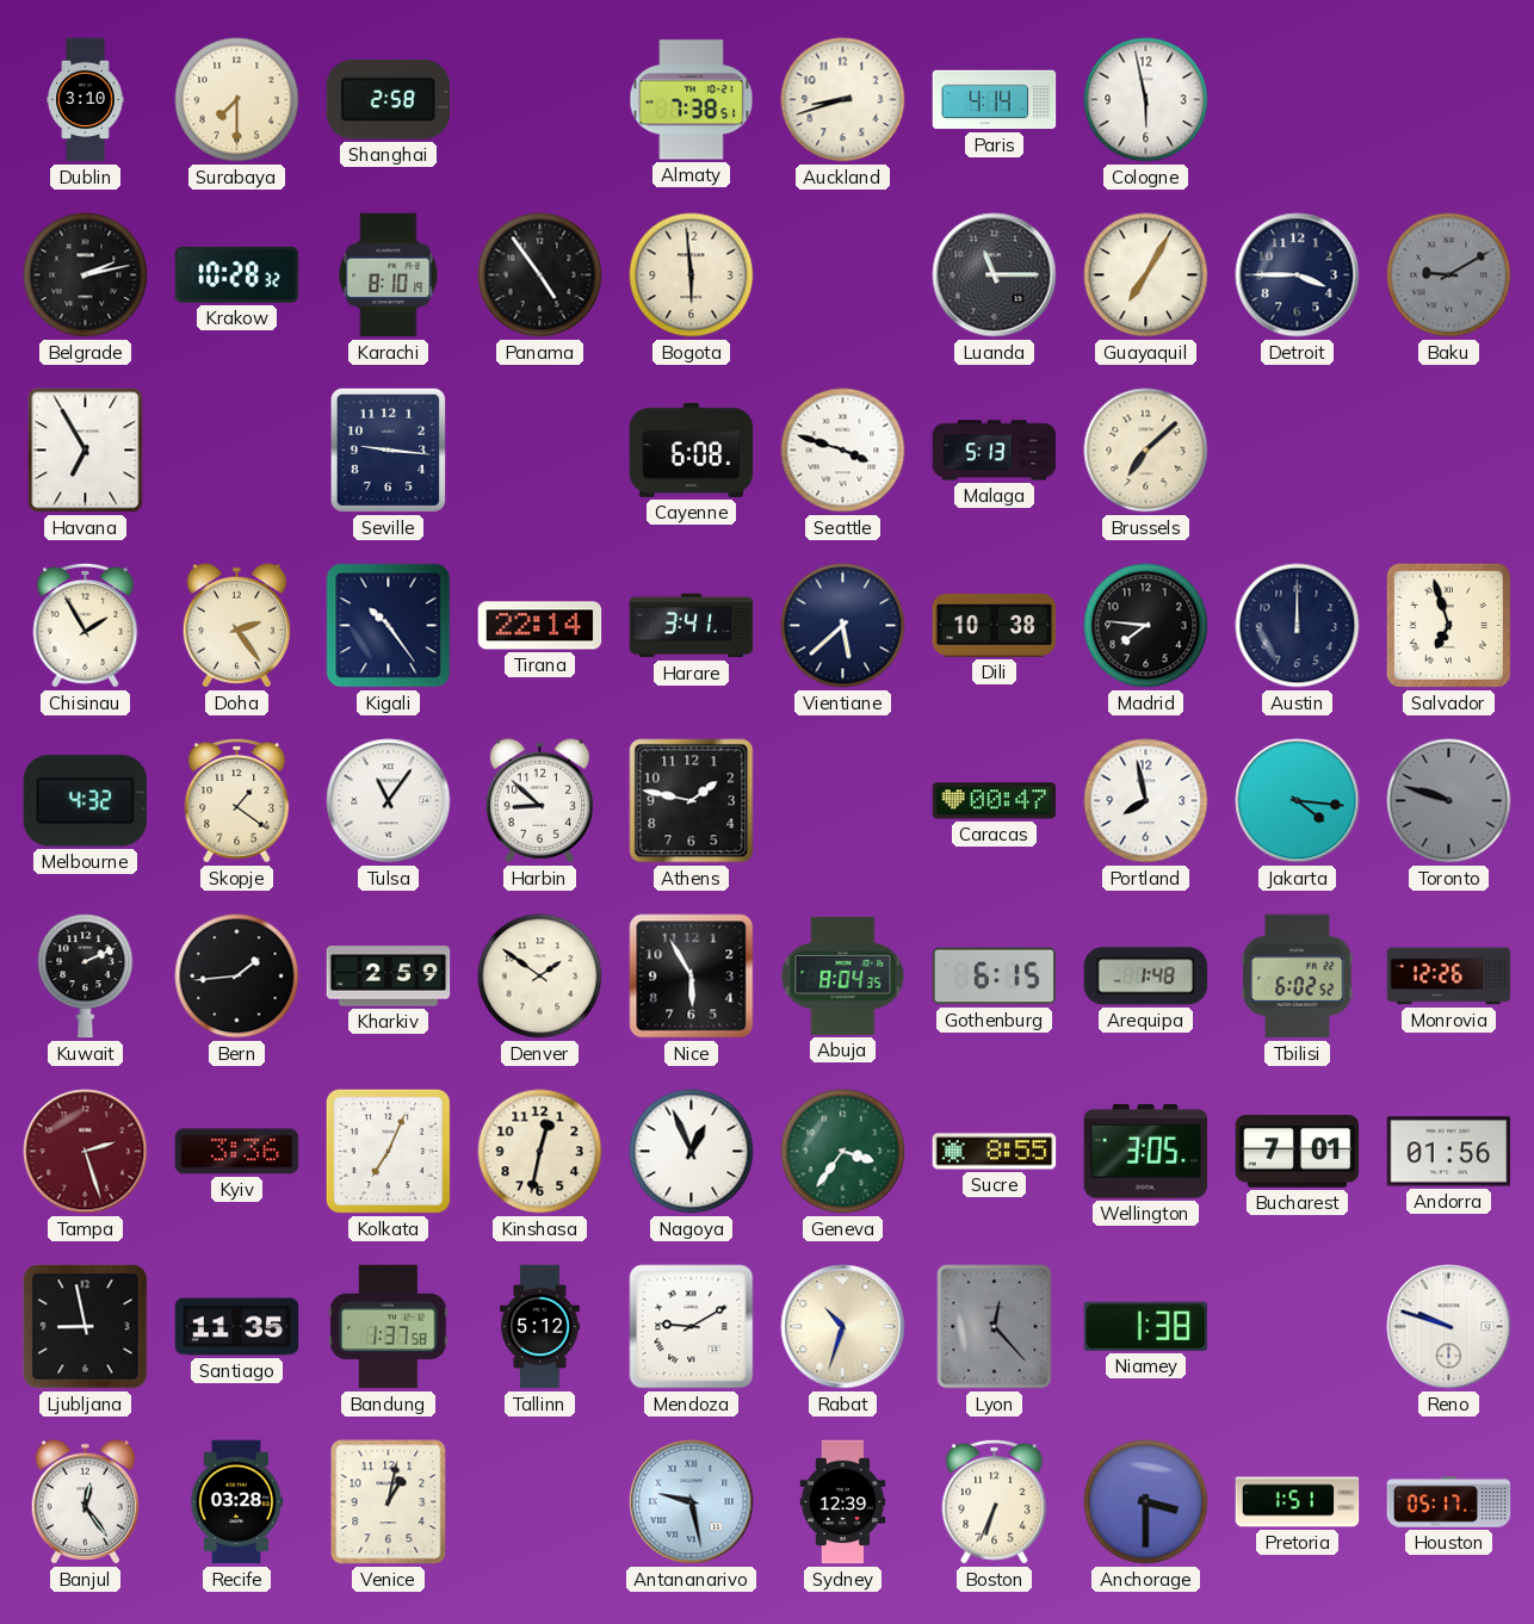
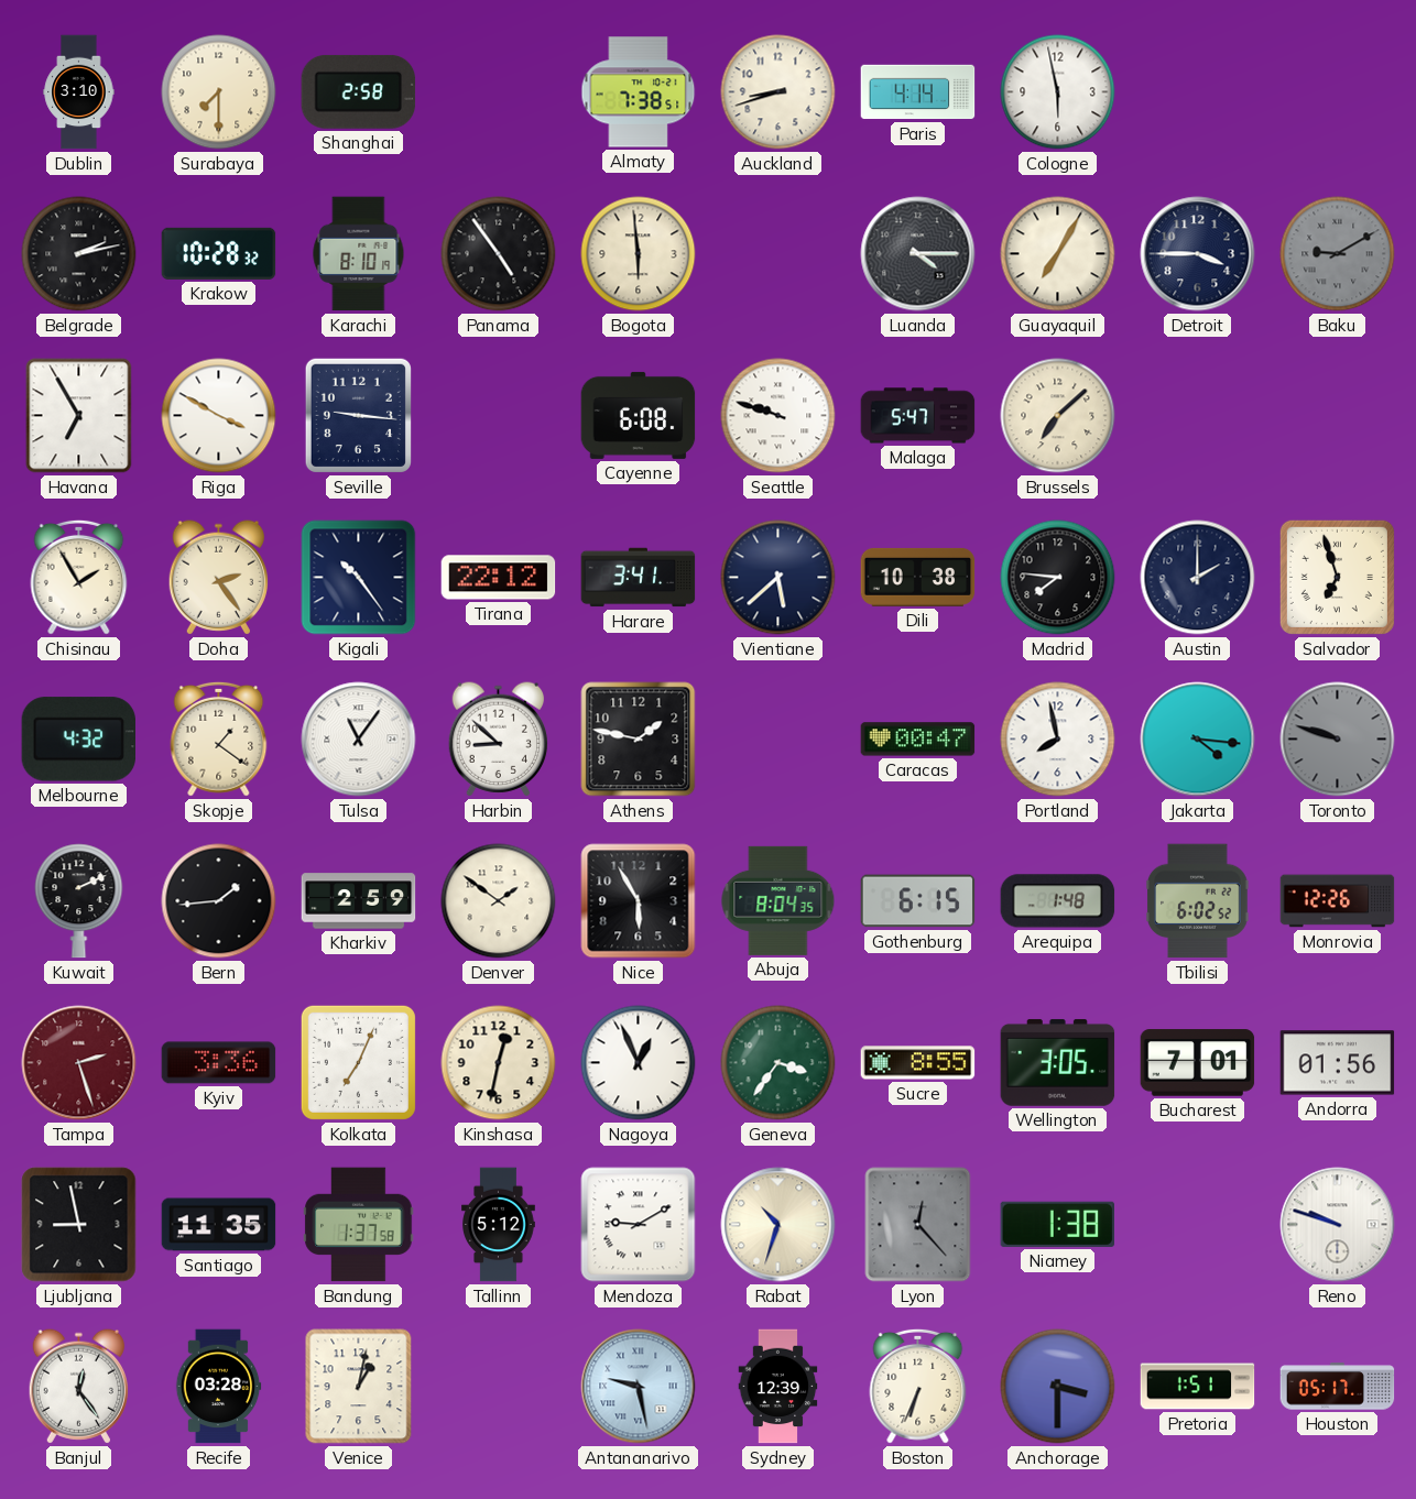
Luanda: 11:15 -> 4:15 (918, 254)
Riga: none -> 3:50 (219, 416)
Seattle: 3:48 -> 9:48 (778, 416)
Malaga: 5:13 -> 5:47 (918, 416)
Tirana: 22:14 -> 22:12 (499, 578)
Austin: 12:00 -> 2:00 (1198, 578)
